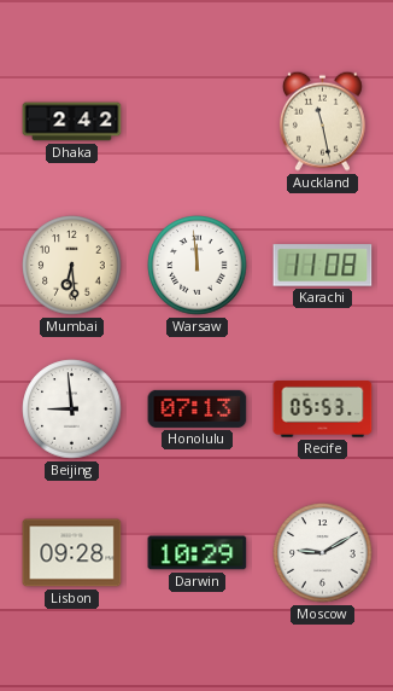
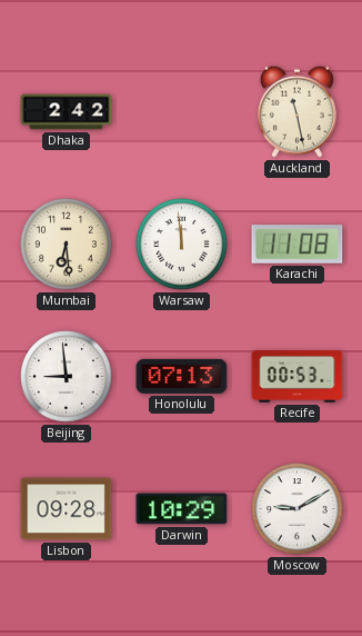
Recife: 05:53 -> 00:53 (298, 377)
